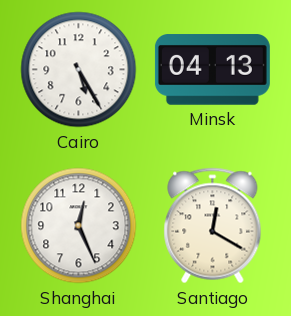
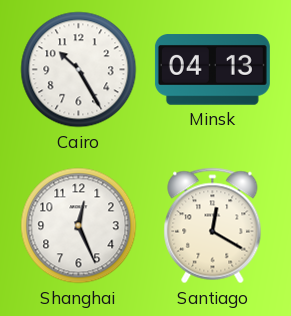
Cairo: 5:25 -> 10:25 (79, 70)
